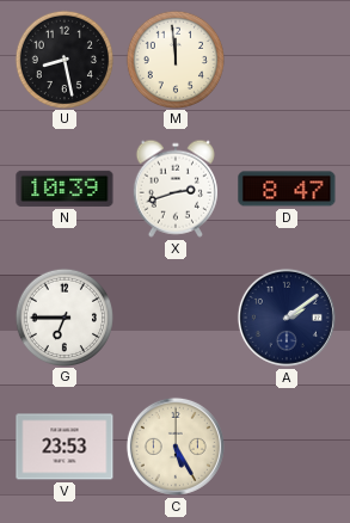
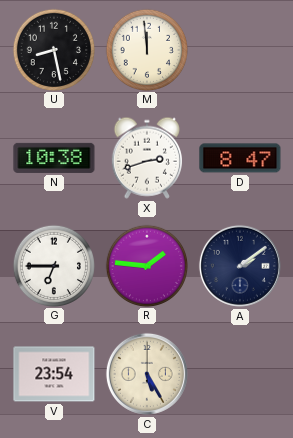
N: 10:39 -> 10:38 (54, 158)
R: none -> 1:46 (146, 265)
V: 23:53 -> 23:54 (54, 374)
